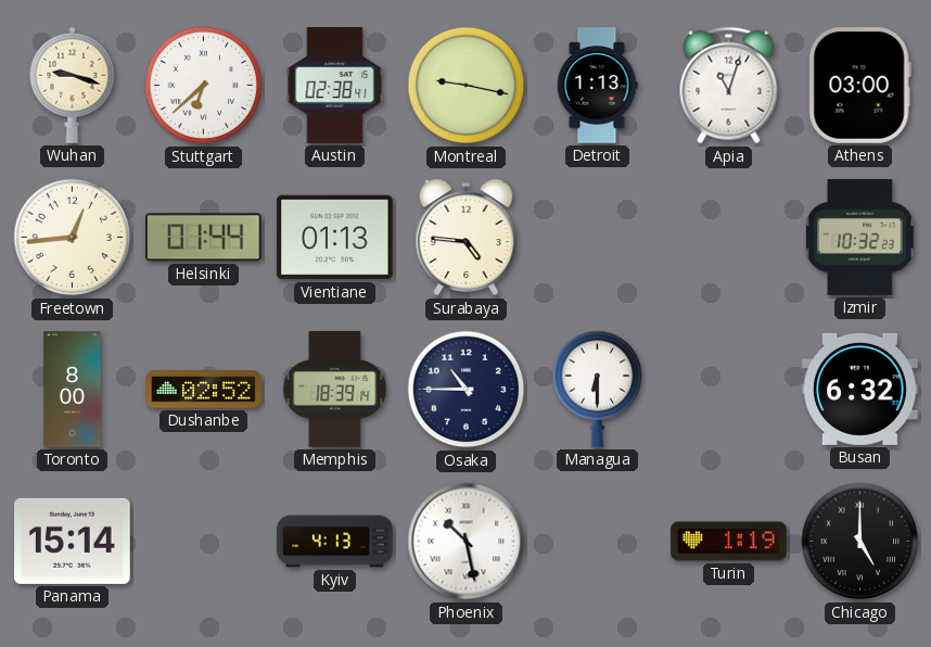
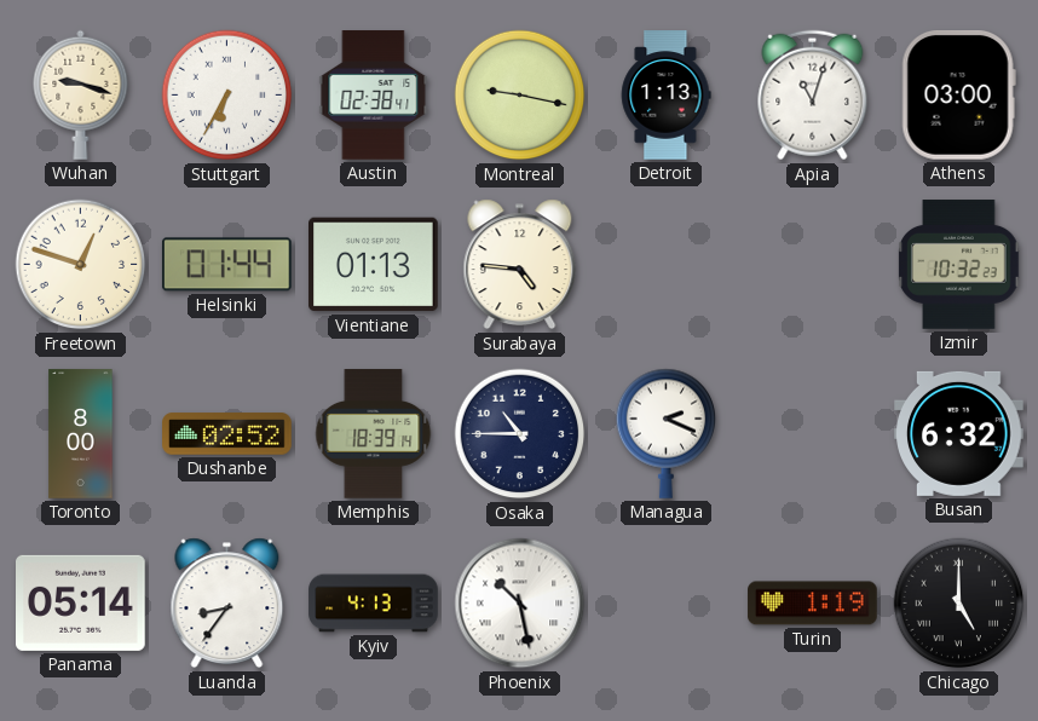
Stuttgart: 6:38 -> 6:35 (227, 96)
Freetown: 12:44 -> 12:48 (81, 265)
Managua: 6:30 -> 2:19 (667, 433)
Panama: 15:14 -> 05:14 (81, 602)
Luanda: none -> 8:36 (227, 604)
